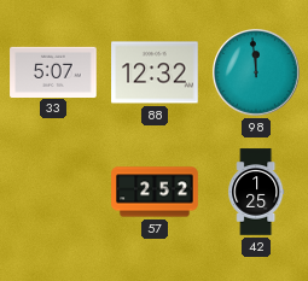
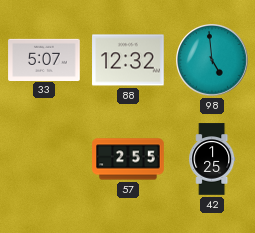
98: 11:59 -> 4:59 (213, 61)
57: 2:52 -> 2:55 (128, 159)
